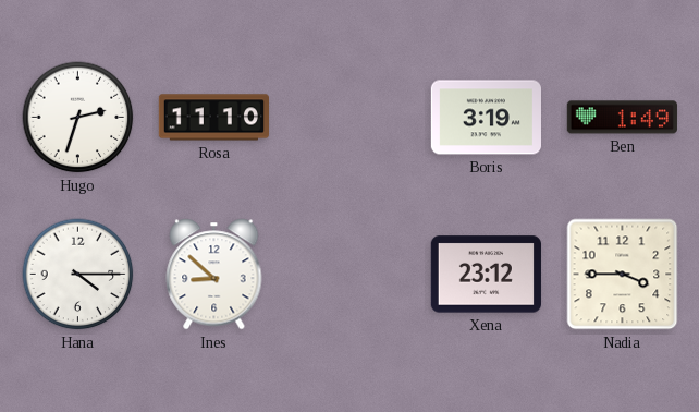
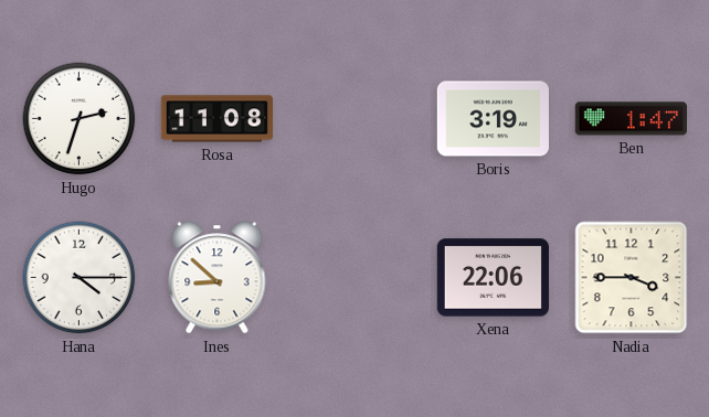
Rosa: 11:10 -> 11:08 (216, 119)
Ben: 1:49 -> 1:47 (631, 119)
Xena: 23:12 -> 22:06 (493, 278)
